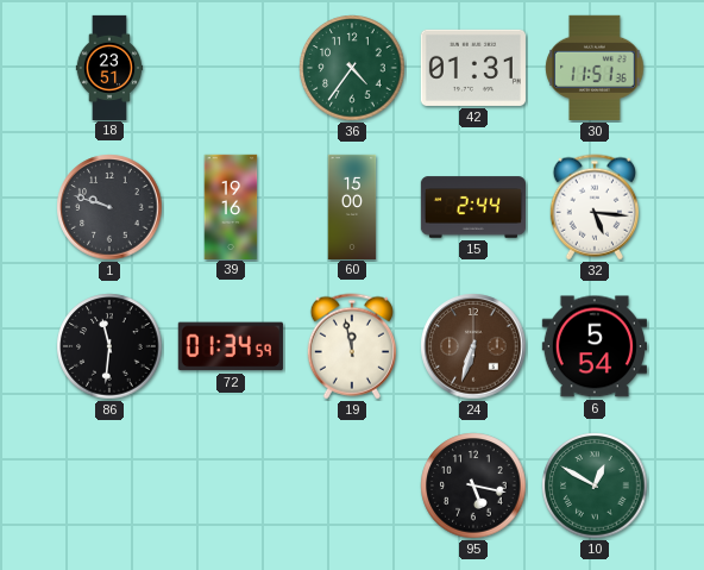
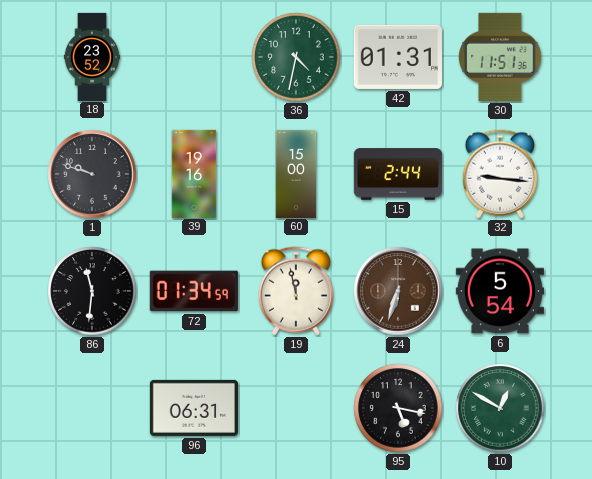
18: 23:51 -> 23:52 (92, 56)
36: 4:36 -> 4:32 (296, 57)
32: 5:16 -> 9:16 (500, 174)
96: none -> 06:31 (194, 408)
